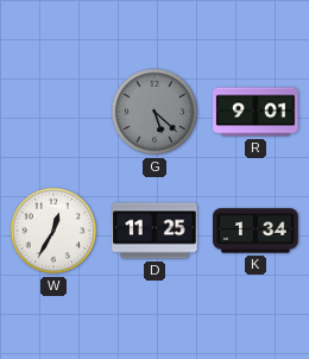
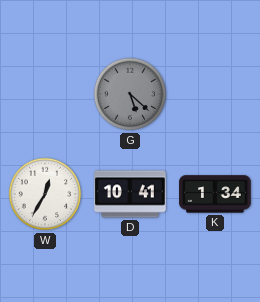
R: 9:01 -> none (256, 112)
D: 11:25 -> 10:41 (130, 194)
